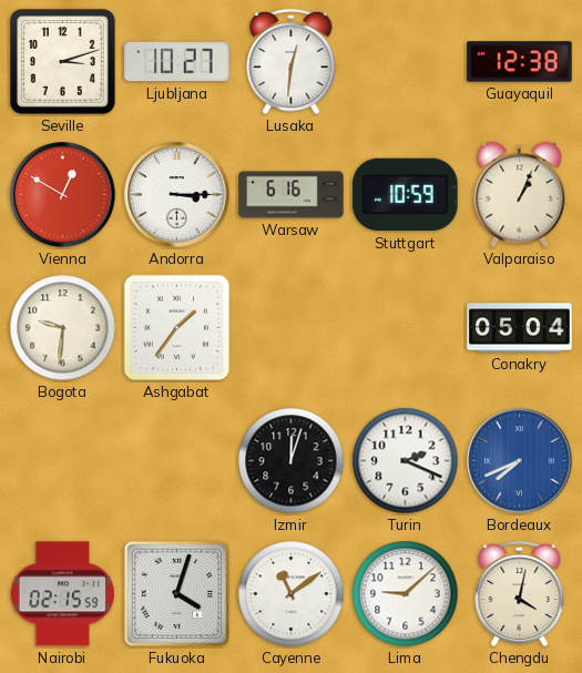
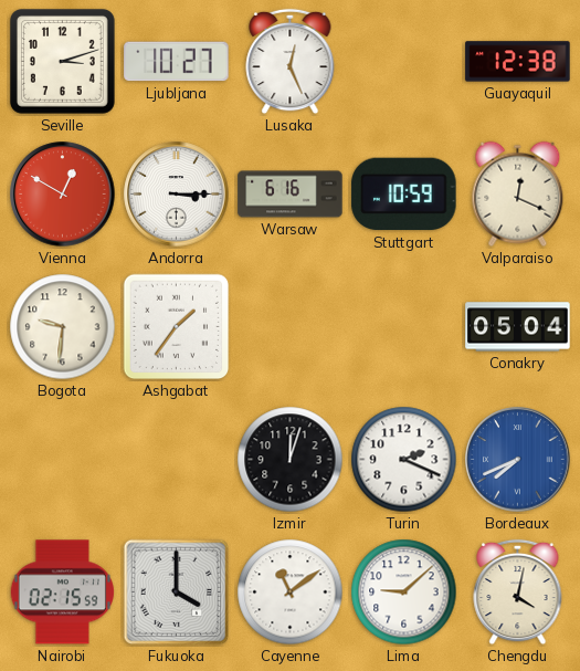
Lusaka: 12:31 -> 12:26 (291, 62)
Valparaiso: 1:04 -> 12:19 (518, 195)
Fukuoka: 4:03 -> 4:00 (177, 593)
